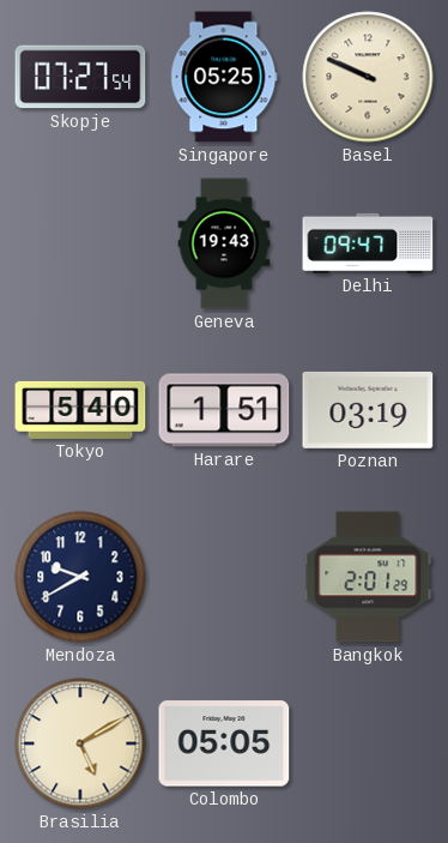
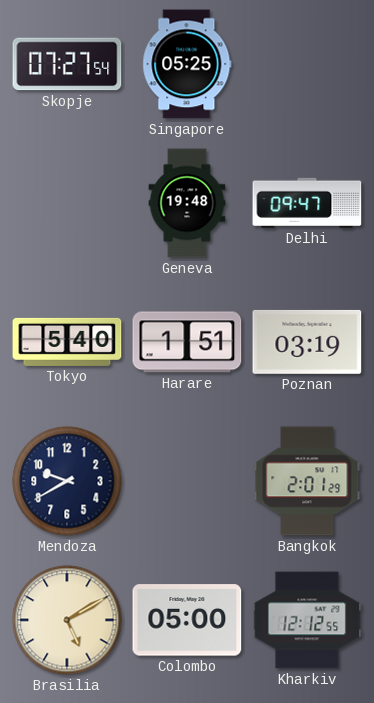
Basel: 9:49 -> none (368, 77)
Geneva: 19:43 -> 19:48 (187, 203)
Colombo: 05:05 -> 05:00 (187, 620)
Kharkiv: none -> 12:12 (307, 620)
